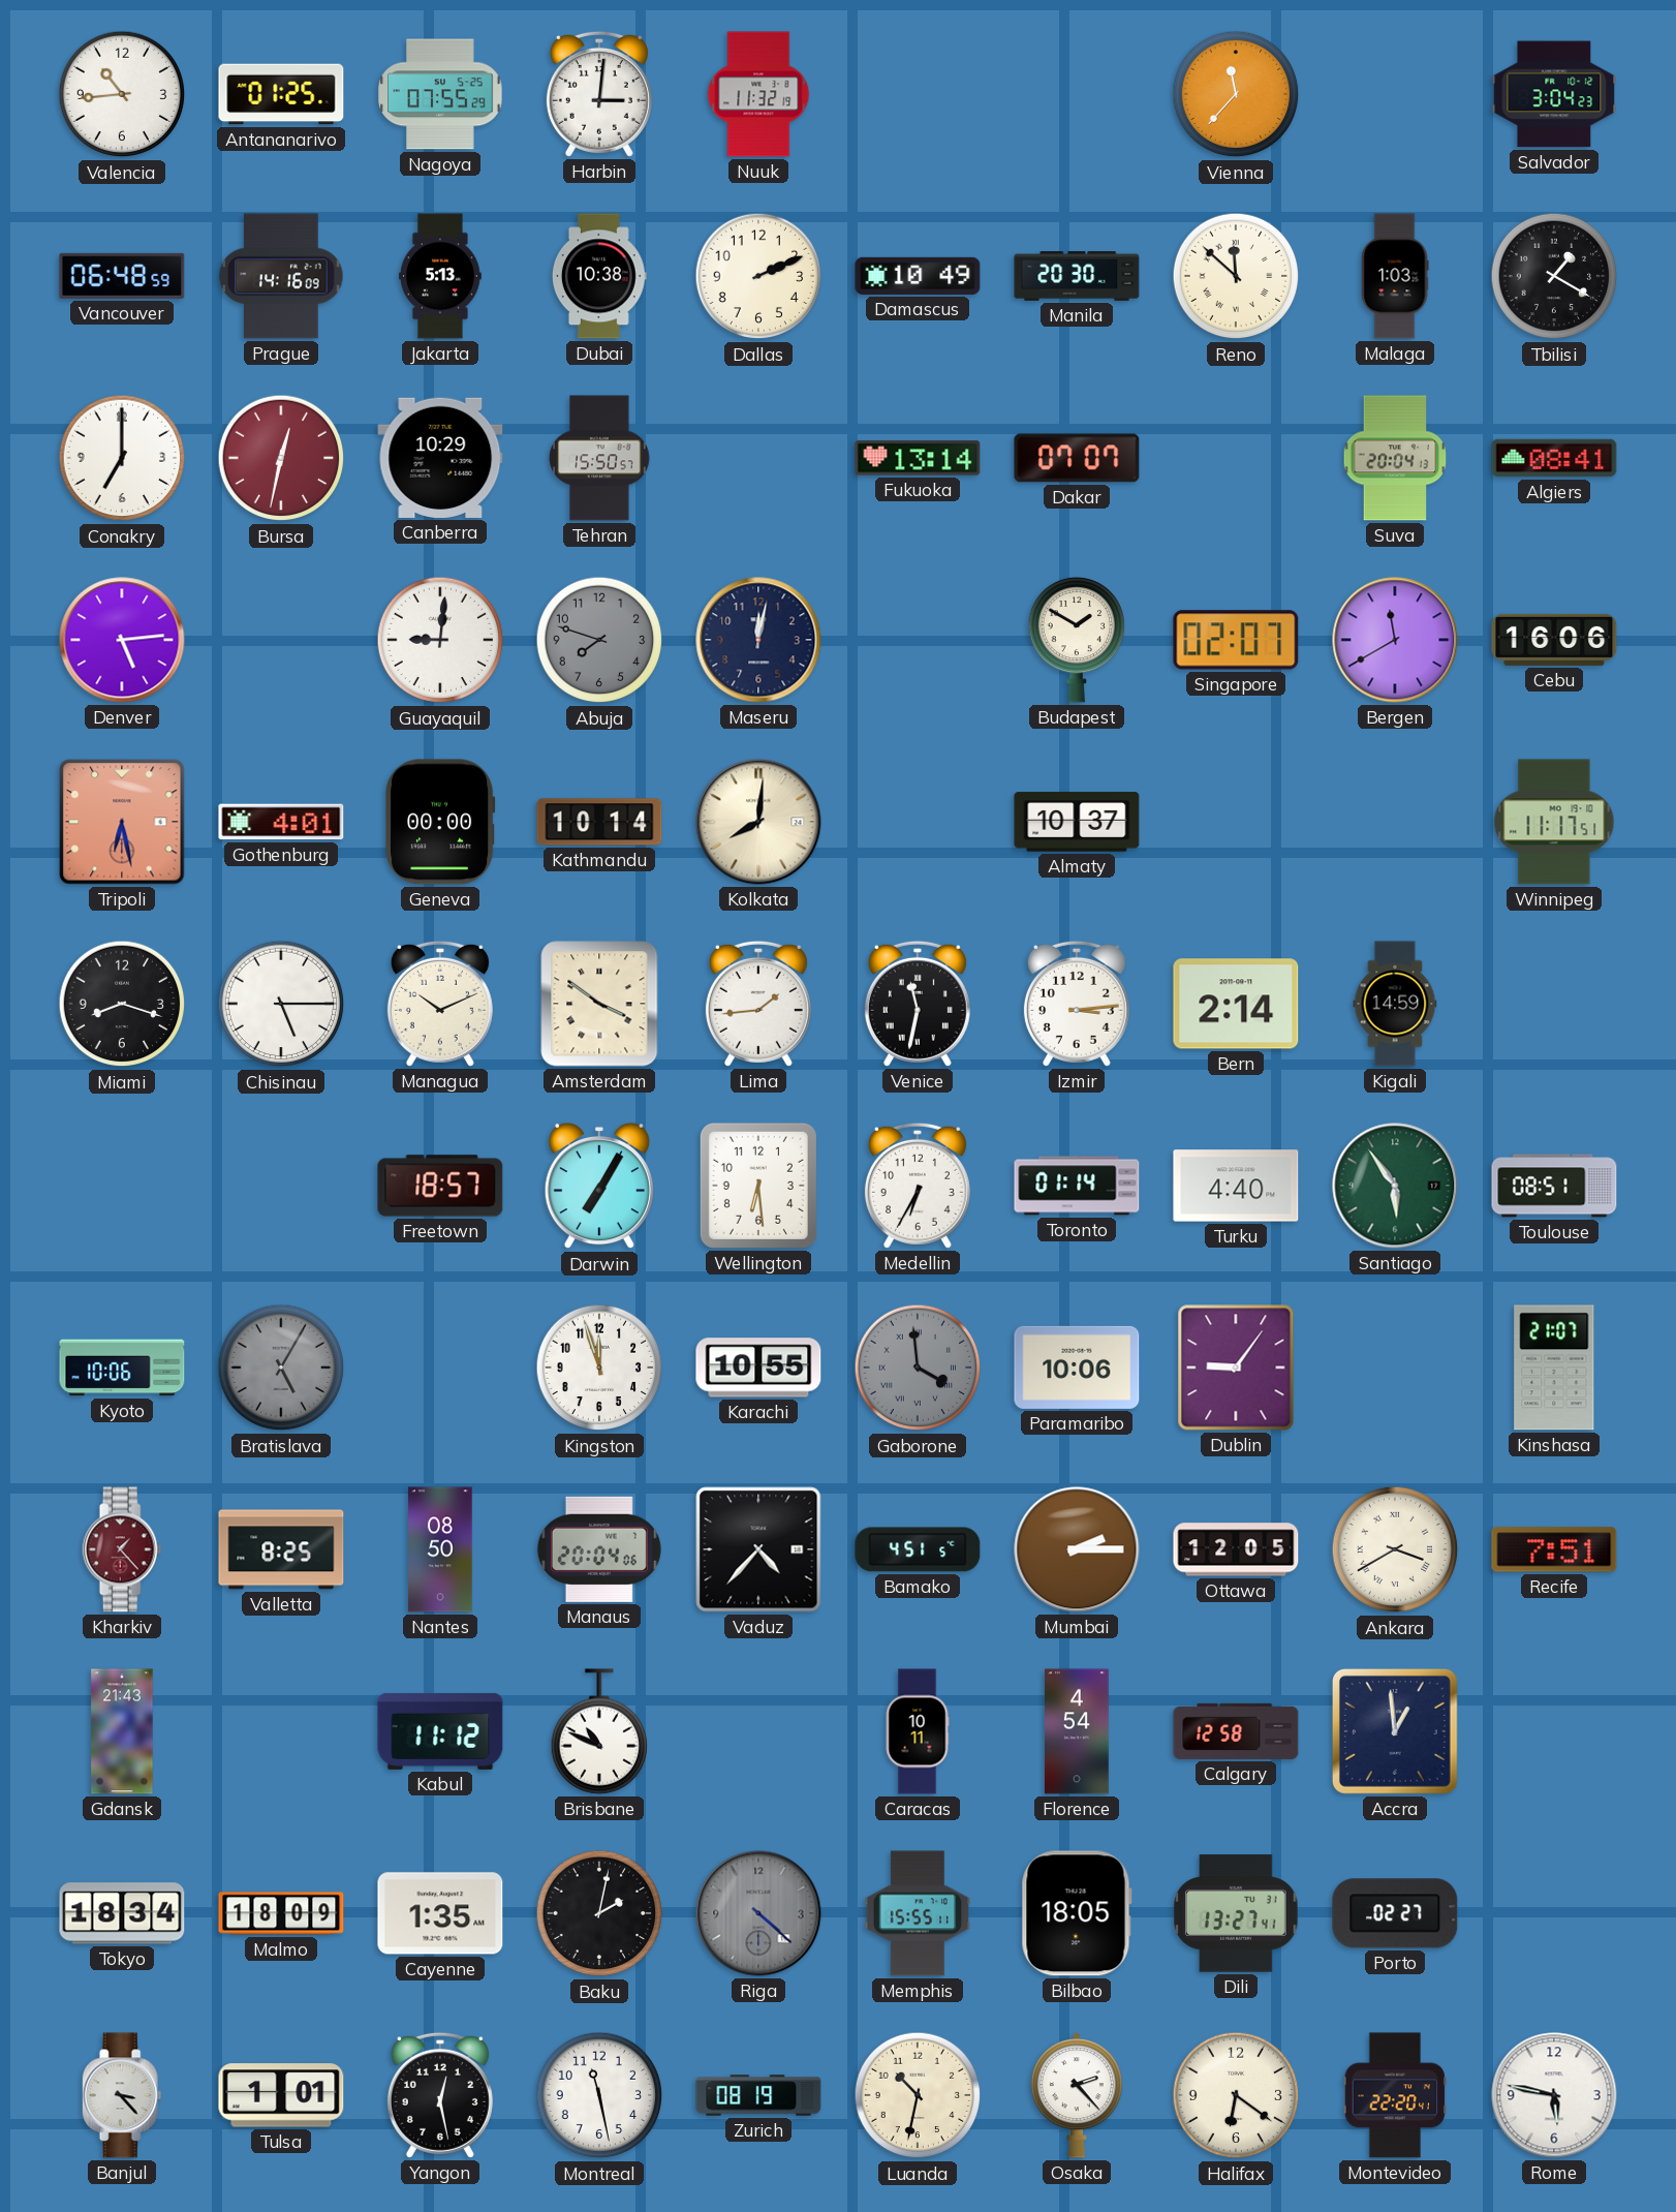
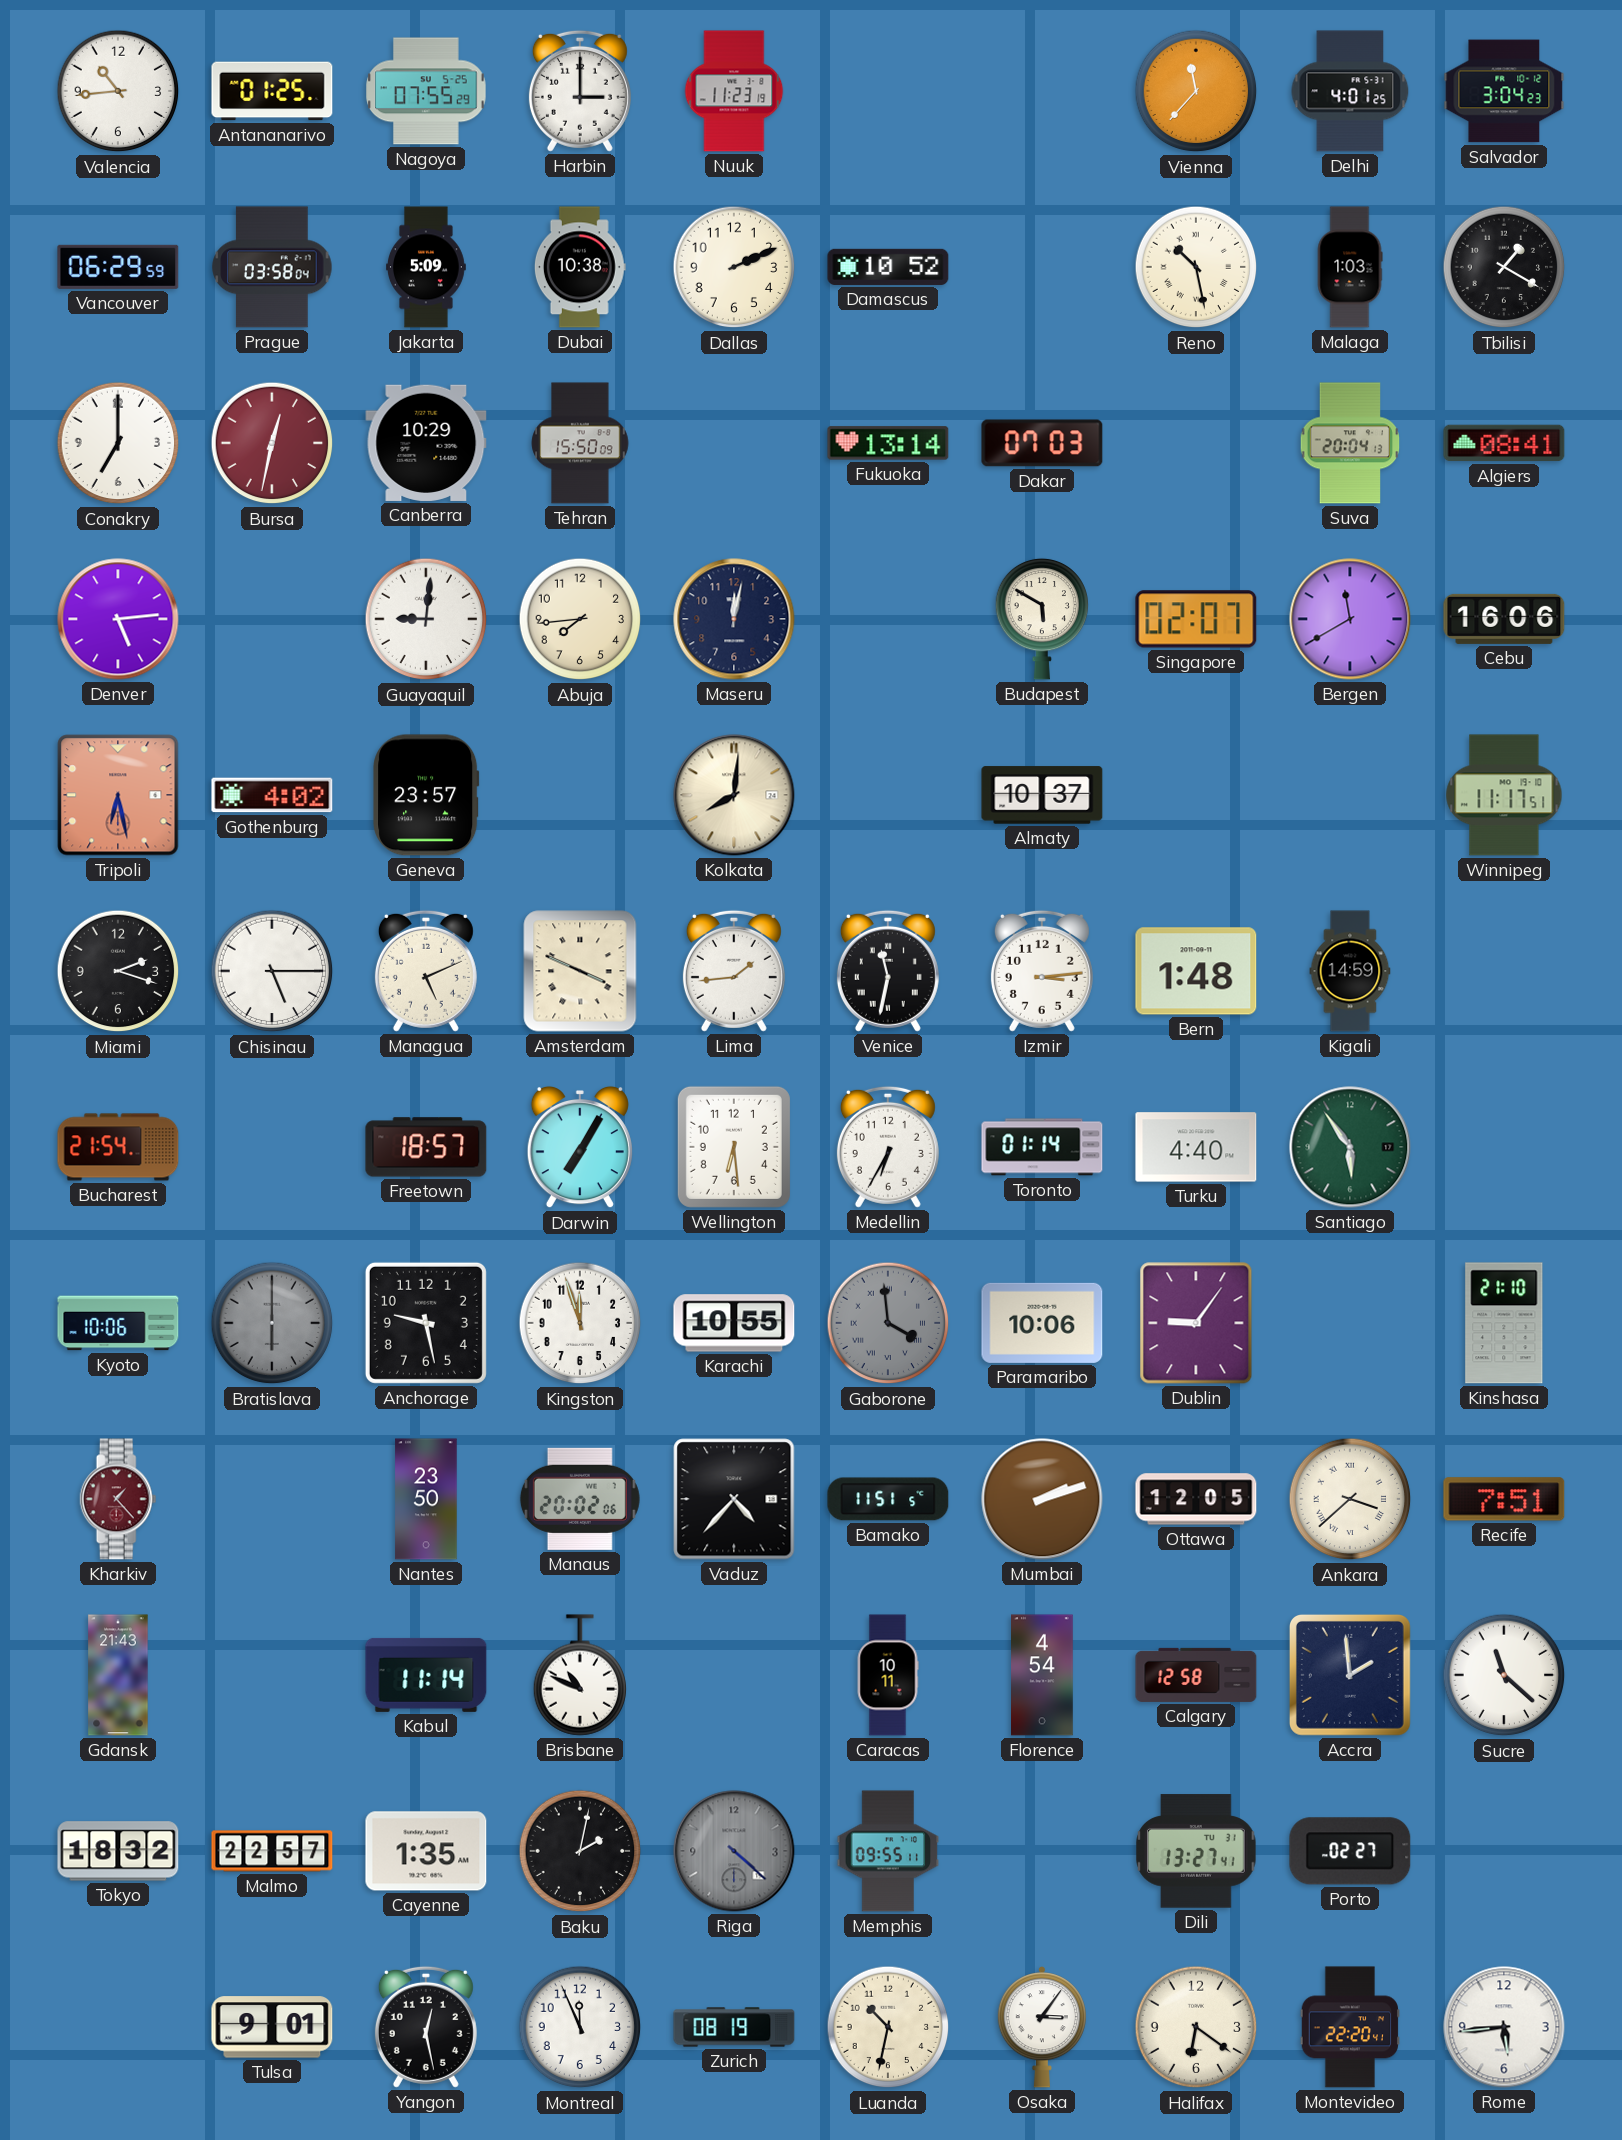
Harbin: 3:01 -> 3:00 (580, 91)
Nuuk: 11:32 -> 11:23 (734, 91)
Delhi: none -> 4:01 (1350, 91)
Vancouver: 06:48 -> 06:29 (118, 267)
Prague: 14:16 -> 03:58 (272, 267)
Jakarta: 5:13 -> 5:09 (427, 267)
Damascus: 10:49 -> 10:52 (888, 267)
Manila: 20:30 -> none (1077, 276)
Reno: 11:52 -> 10:28 (1196, 267)
Tehran: 15:50:57 -> 15:50:09 (580, 443)
Dakar: 07:07 -> 07:03 (1042, 443)
Abuja: 7:48 -> 7:44 (580, 619)
Abuja dial: grey -> cream (580, 619)
Budapest: 1:50 -> 5:50 (1041, 619)
Gothenburg: 4:01 -> 4:02 (272, 795)
Geneva: 00:00 -> 23:57 (426, 795)
Kathmandu: 10:14 -> none (599, 822)
Miami: 8:18 -> 2:18 (118, 971)
Managua: 10:11 -> 5:11 (426, 971)
Amsterdam: 3:51 -> 3:49 (580, 971)
Bern: 2:14 -> 1:48 (1196, 971)
Bucharest: none -> 21:54 (118, 1147)
Toulouse: 08:51 -> none (1554, 1186)
Bratislava: 5:05 -> 6:00 (272, 1323)
Anchorage: none -> 9:28 (426, 1323)
Kinshasa: 21:07 -> 21:10 (1504, 1323)
Valletta: 8:25 -> none (281, 1549)
Nantes: 08:50 -> 23:50 (426, 1499)
Manaus: 20:04 -> 20:02 (580, 1499)
Bamako: 4:51 -> 11:51 (888, 1499)
Mumbai: 2:15 -> 2:12 (1042, 1499)
Ankara: 3:40 -> 3:38 (1350, 1499)
Kabul: 11:12 -> 11:14 (426, 1675)
Accra: 12:59 -> 1:59 (1350, 1675)
Sucre: none -> 11:22 (1504, 1675)
Tokyo: 18:34 -> 18:32 (118, 1851)
Malmo: 18:09 -> 22:57 (272, 1851)
Memphis: 15:55 -> 09:55 (888, 1851)
Bilbao: 18:05 -> none (1077, 1913)
Banjul: 3:23 -> none (122, 2095)
Tulsa: 1:01 -> 9:01 (272, 2027)
Montreal: 11:28 -> 11:56 (580, 2027)
Osaka: 2:23 -> 3:06 (1042, 2027)
Rome: 5:47 -> 5:44 (1504, 2027)
